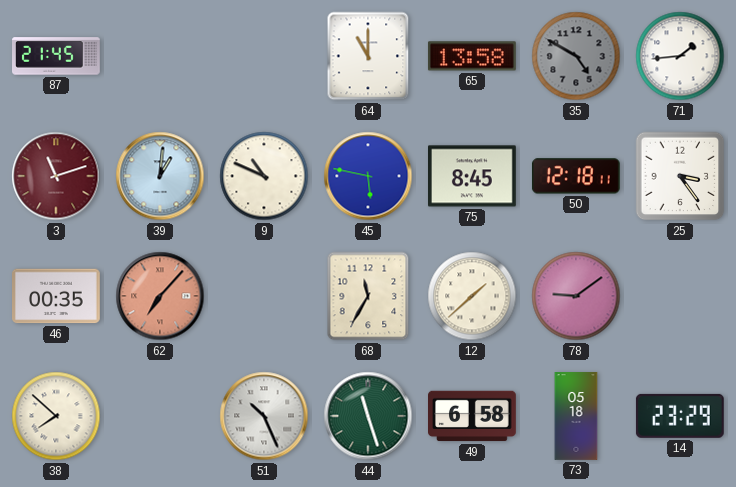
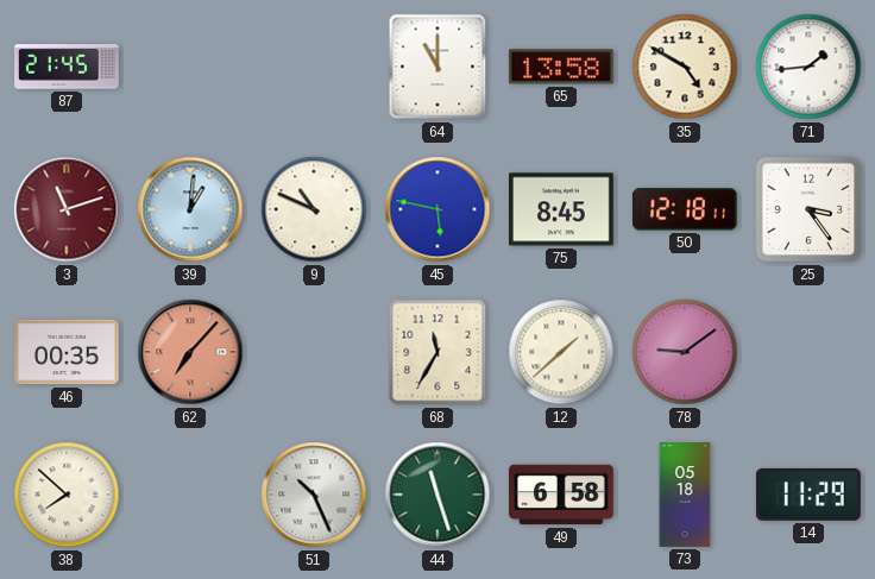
35 dial: grey -> cream (685, 67)
14: 23:29 -> 11:29 (808, 495)
